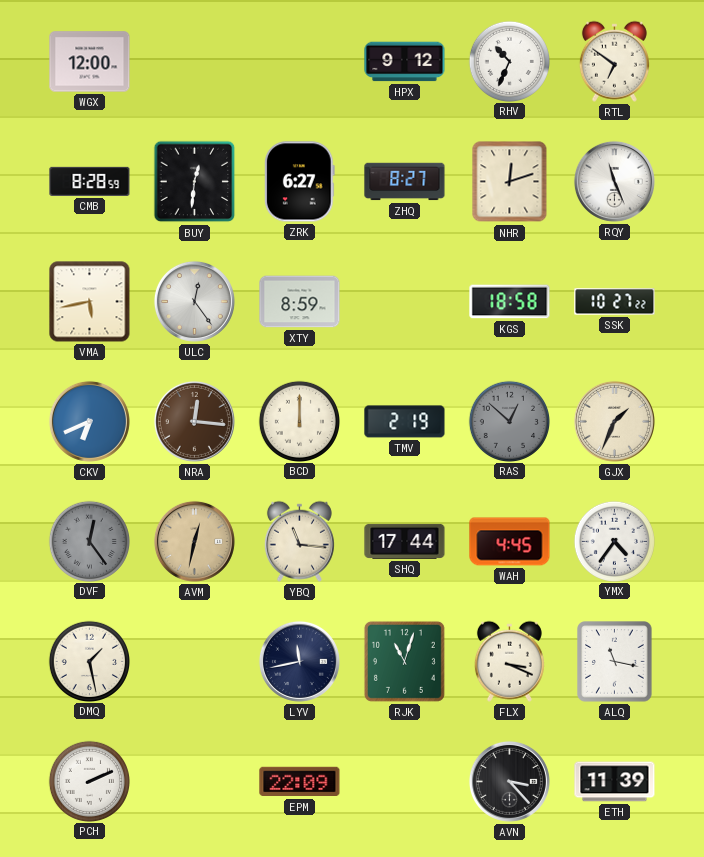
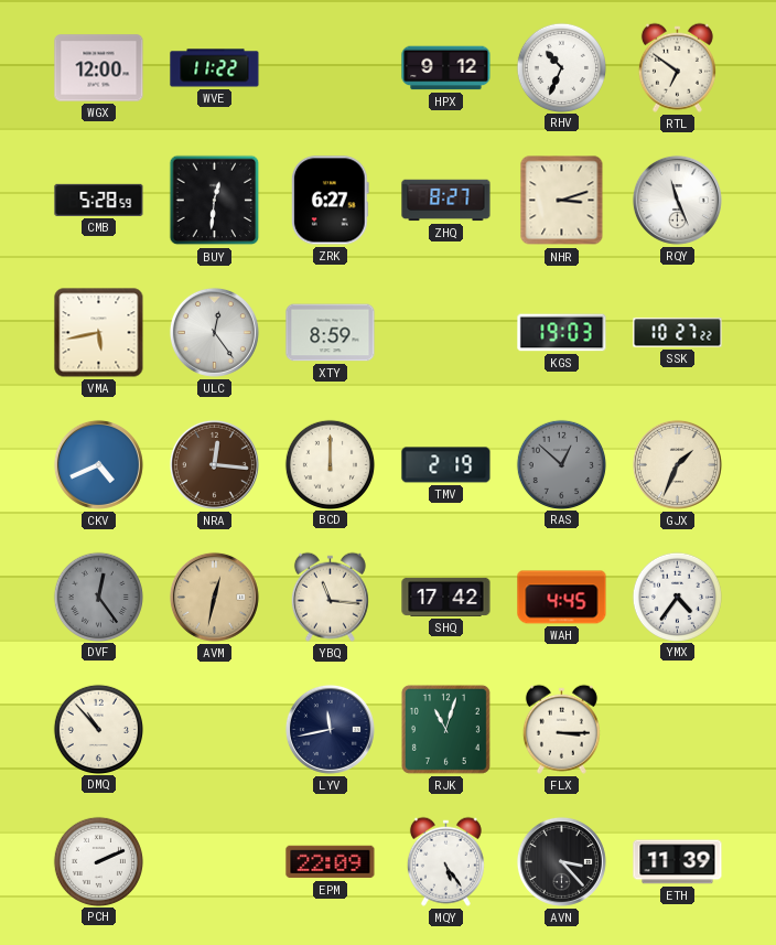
WVE: none -> 11:22 (215, 68)
CMB: 8:28 -> 5:28 (99, 200)
NHR: 12:12 -> 3:12 (562, 201)
KGS: 18:58 -> 19:03 (562, 333)
CKV: 6:41 -> 4:41 (98, 464)
SHQ: 17:44 -> 17:42 (446, 597)
DMQ: 1:28 -> 10:53 (98, 729)
FLX: 3:19 -> 3:15 (561, 729)
ALQ: 11:17 -> none (615, 662)
MQY: none -> 5:24 (445, 861)
